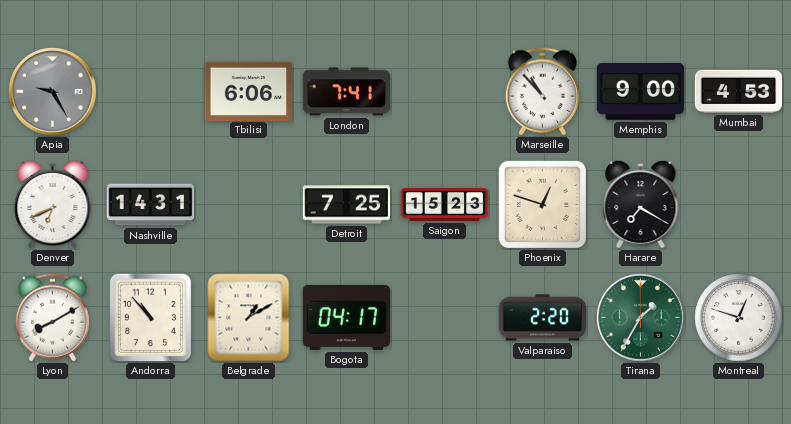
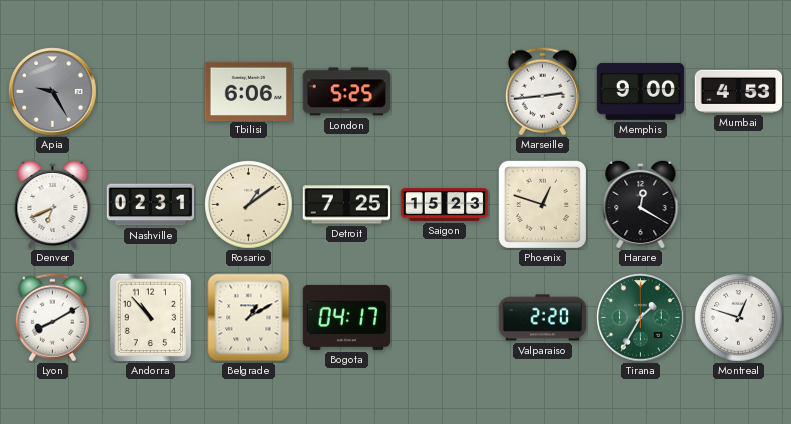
London: 7:41 -> 5:25 (347, 92)
Marseille: 10:53 -> 2:44 (542, 92)
Nashville: 14:31 -> 02:31 (151, 205)
Rosario: none -> 1:09 (249, 205)
Harare: 7:20 -> 12:20 (641, 204)
